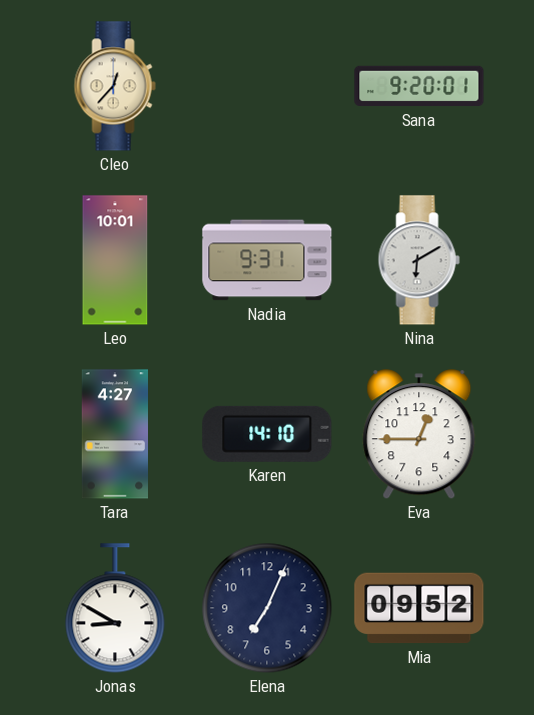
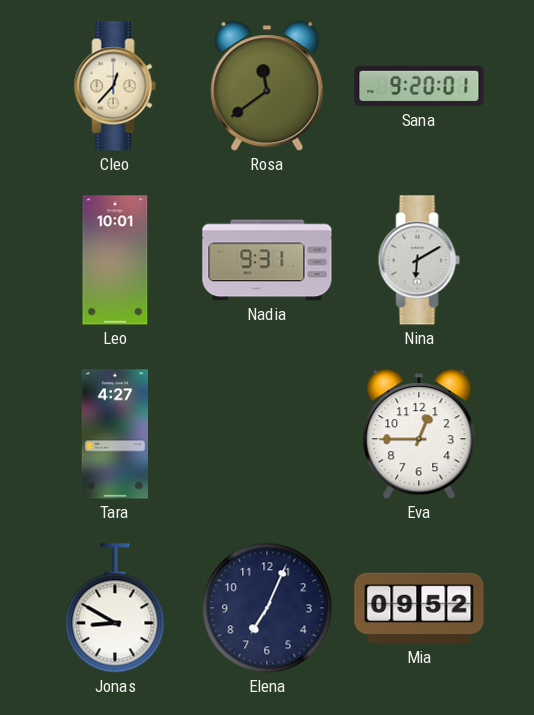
Rosa: none -> 11:39 (267, 87)
Karen: 14:10 -> none (267, 434)
